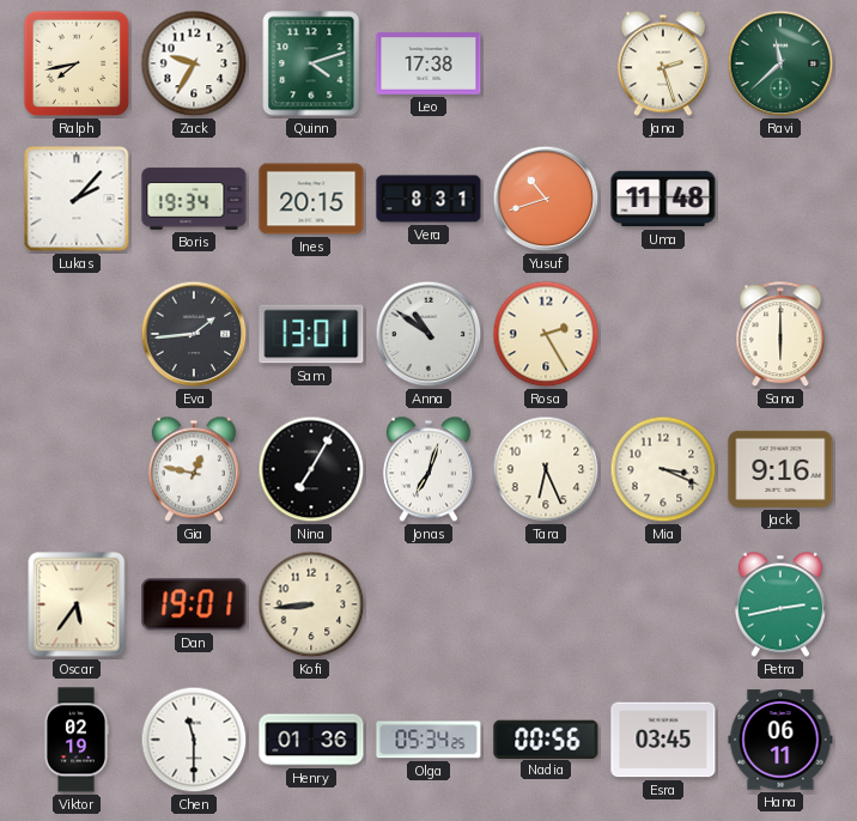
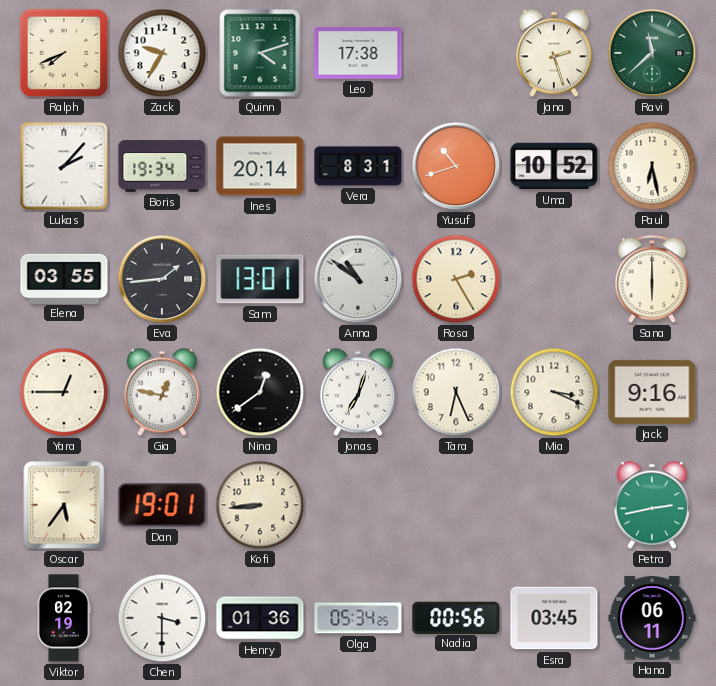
Ralph: 7:43 -> 7:41 (64, 53)
Ines: 20:15 -> 20:14 (260, 166)
Uma: 11:48 -> 10:52 (554, 166)
Paul: none -> 6:28 (652, 166)
Elena: none -> 03:55 (64, 278)
Yara: none -> 12:45 (64, 392)
Nina: 7:05 -> 12:39 (260, 392)
Chen: 11:30 -> 3:30 (162, 618)
